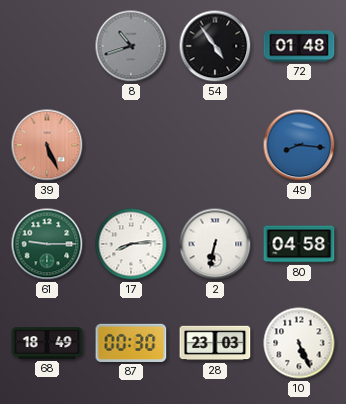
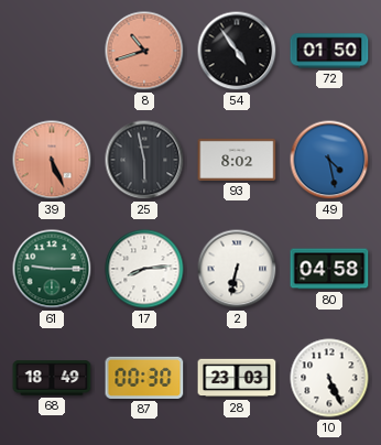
8 dial: grey -> salmon (144, 51)
72: 01:48 -> 01:50 (329, 51)
25: none -> 5:58 (144, 160)
93: none -> 8:02 (237, 160)
49: 8:16 -> 4:28 (329, 160)
